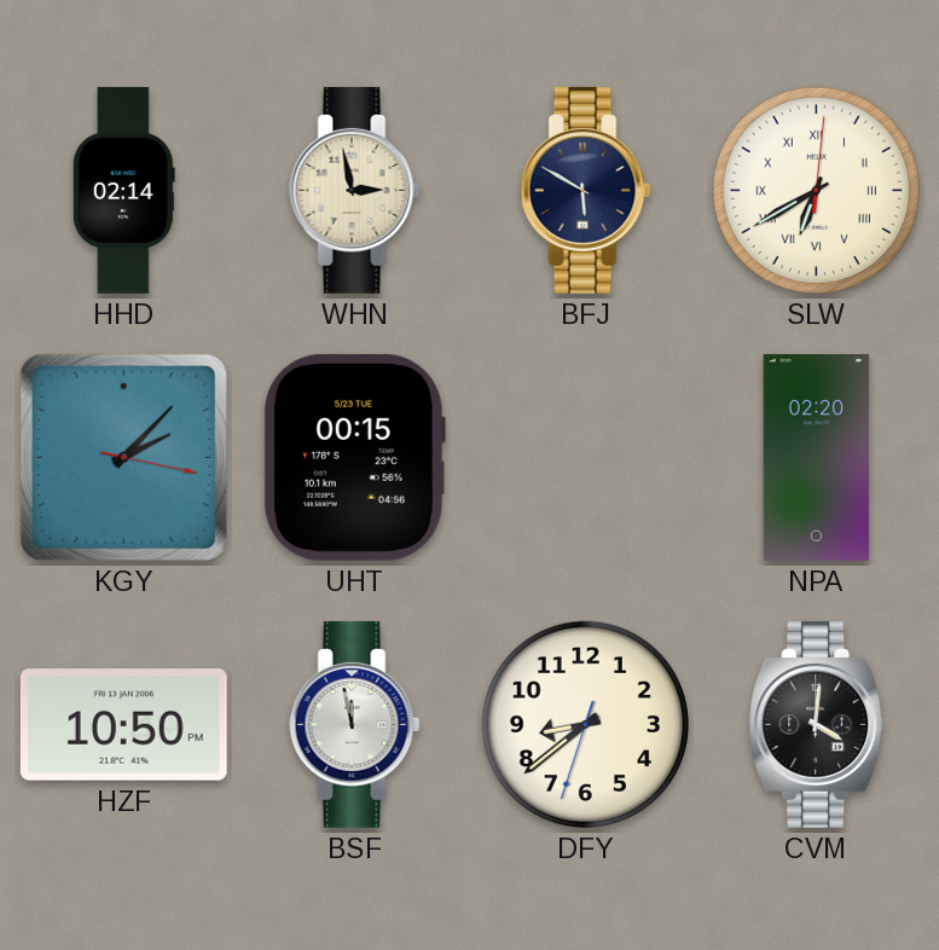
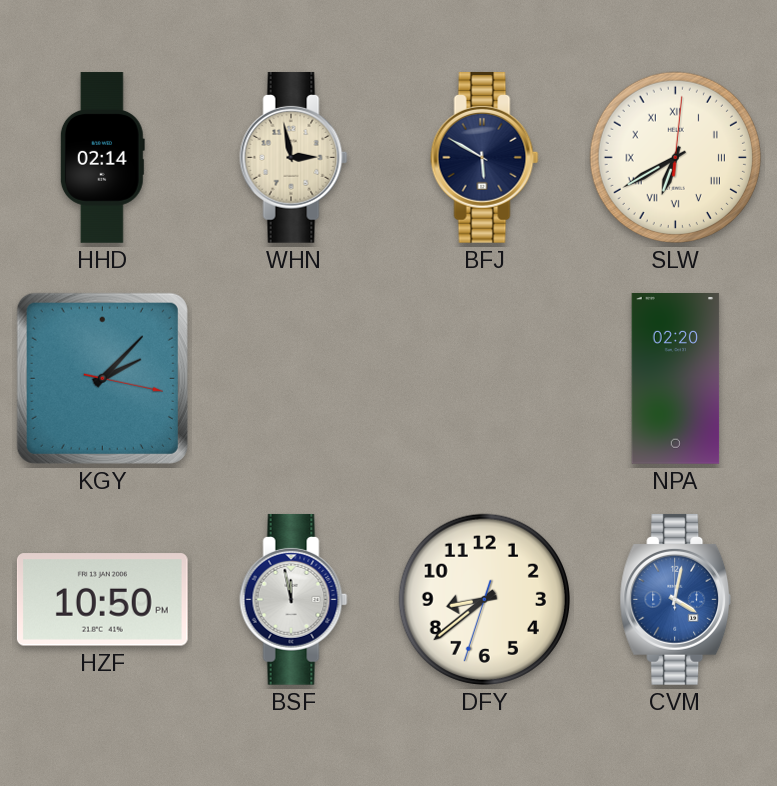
UHT: 00:15 -> none (354, 457)
CVM: 4:01 -> 4:02 (676, 599)
CVM dial: black -> blue (676, 599)
